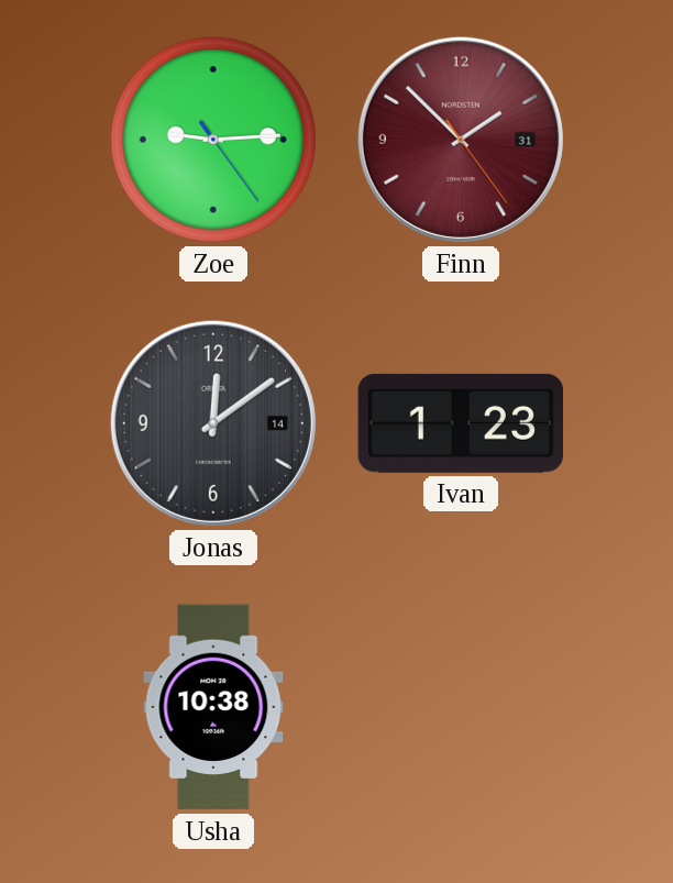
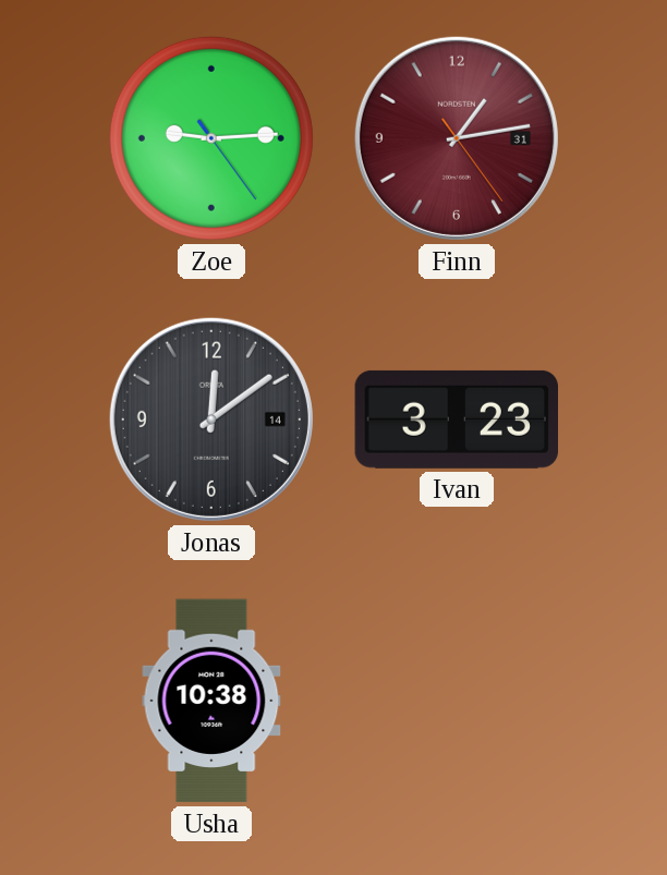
Finn: 1:52 -> 1:13 (457, 138)
Ivan: 1:23 -> 3:23 (456, 420)
